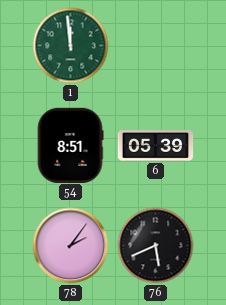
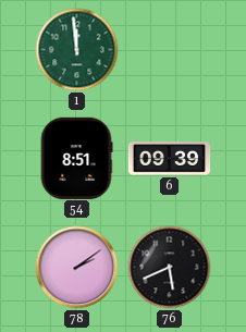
6: 05:39 -> 09:39 (170, 159)
78: 2:06 -> 2:09 (77, 268)
